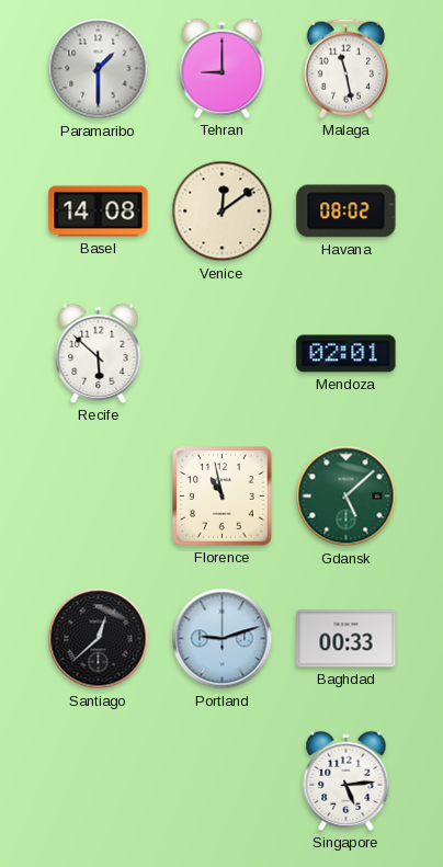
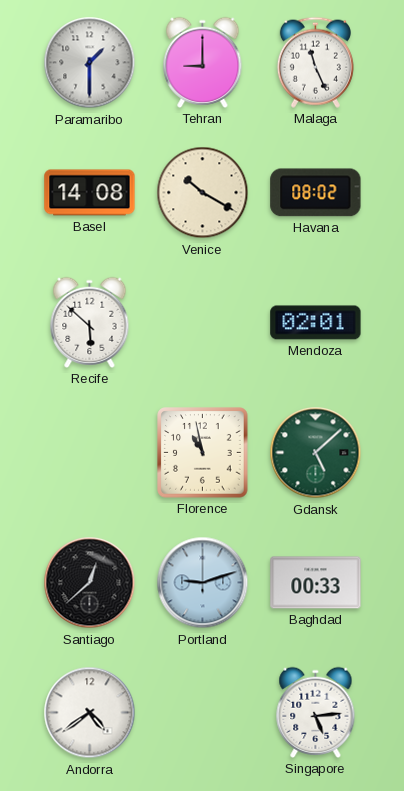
Malaga: 11:28 -> 11:26 (315, 62)
Venice: 12:09 -> 10:20 (203, 193)
Andorra: none -> 4:39 (90, 713)
